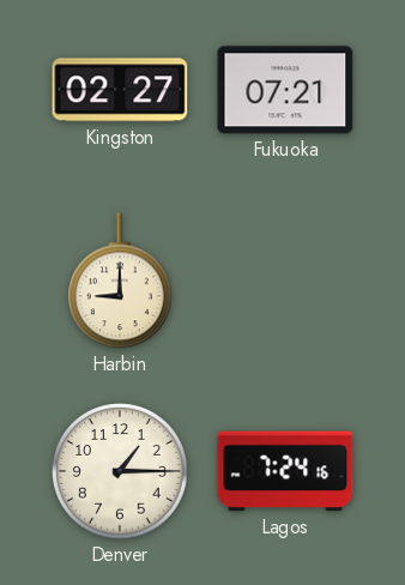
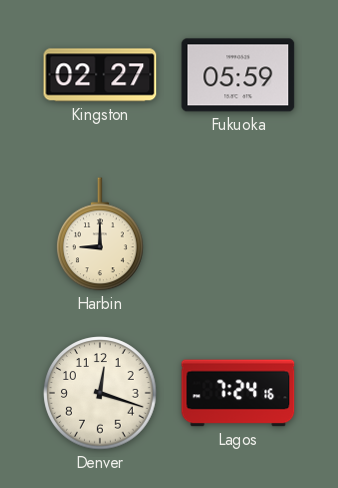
Fukuoka: 07:21 -> 05:59 (238, 75)
Denver: 1:15 -> 12:18 (100, 393)
